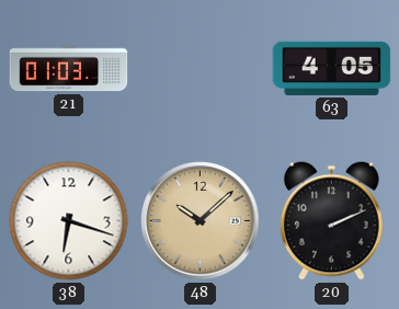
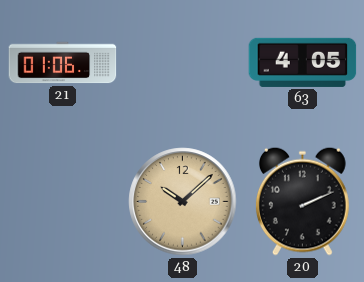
21: 01:03 -> 01:06 (63, 63)
38: 6:18 -> none (69, 221)
